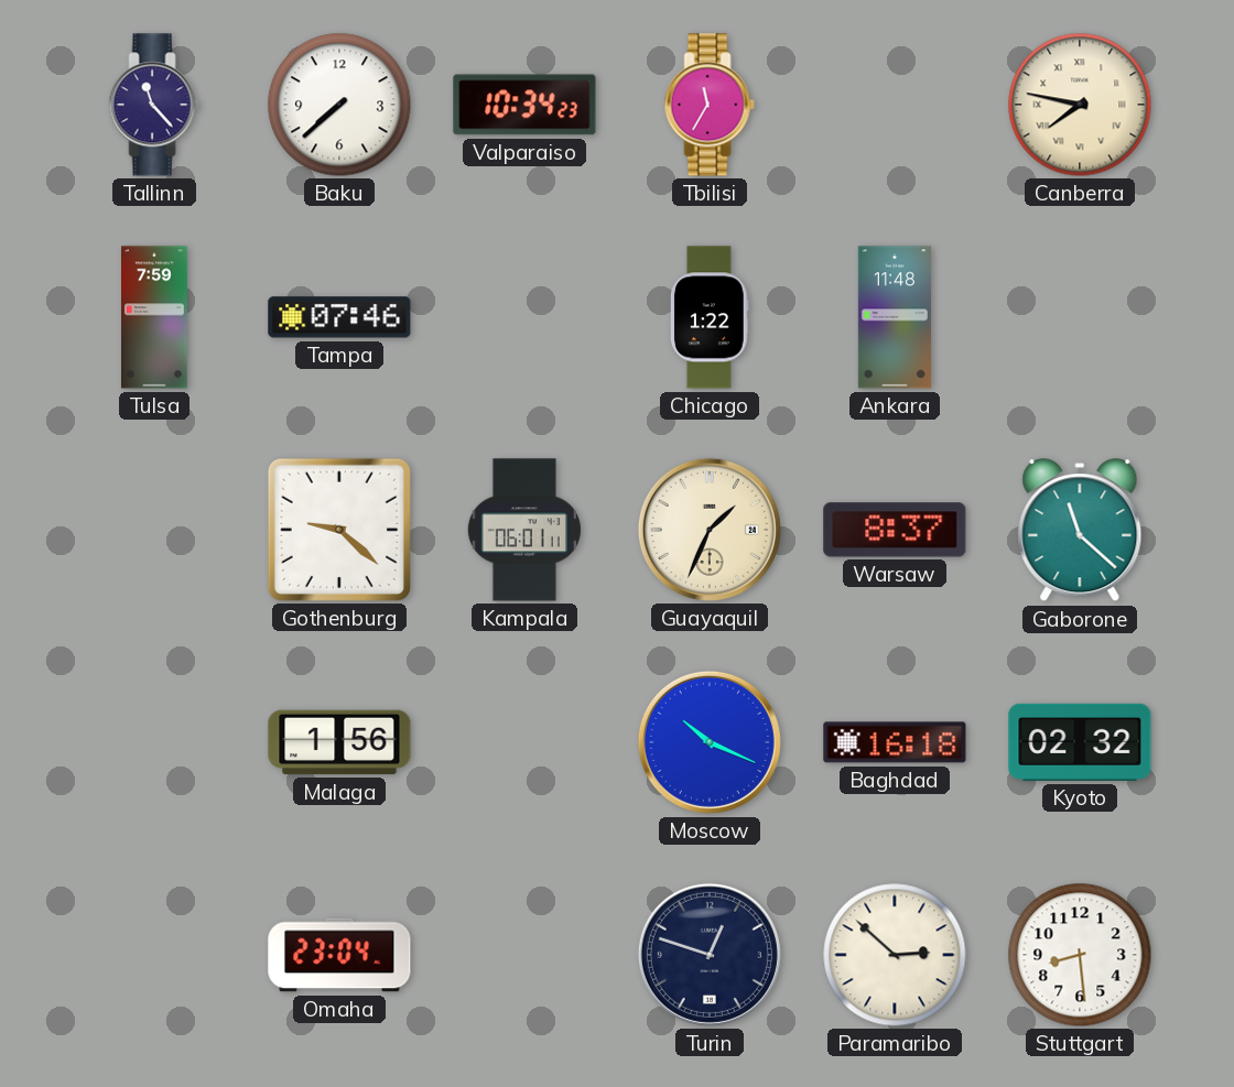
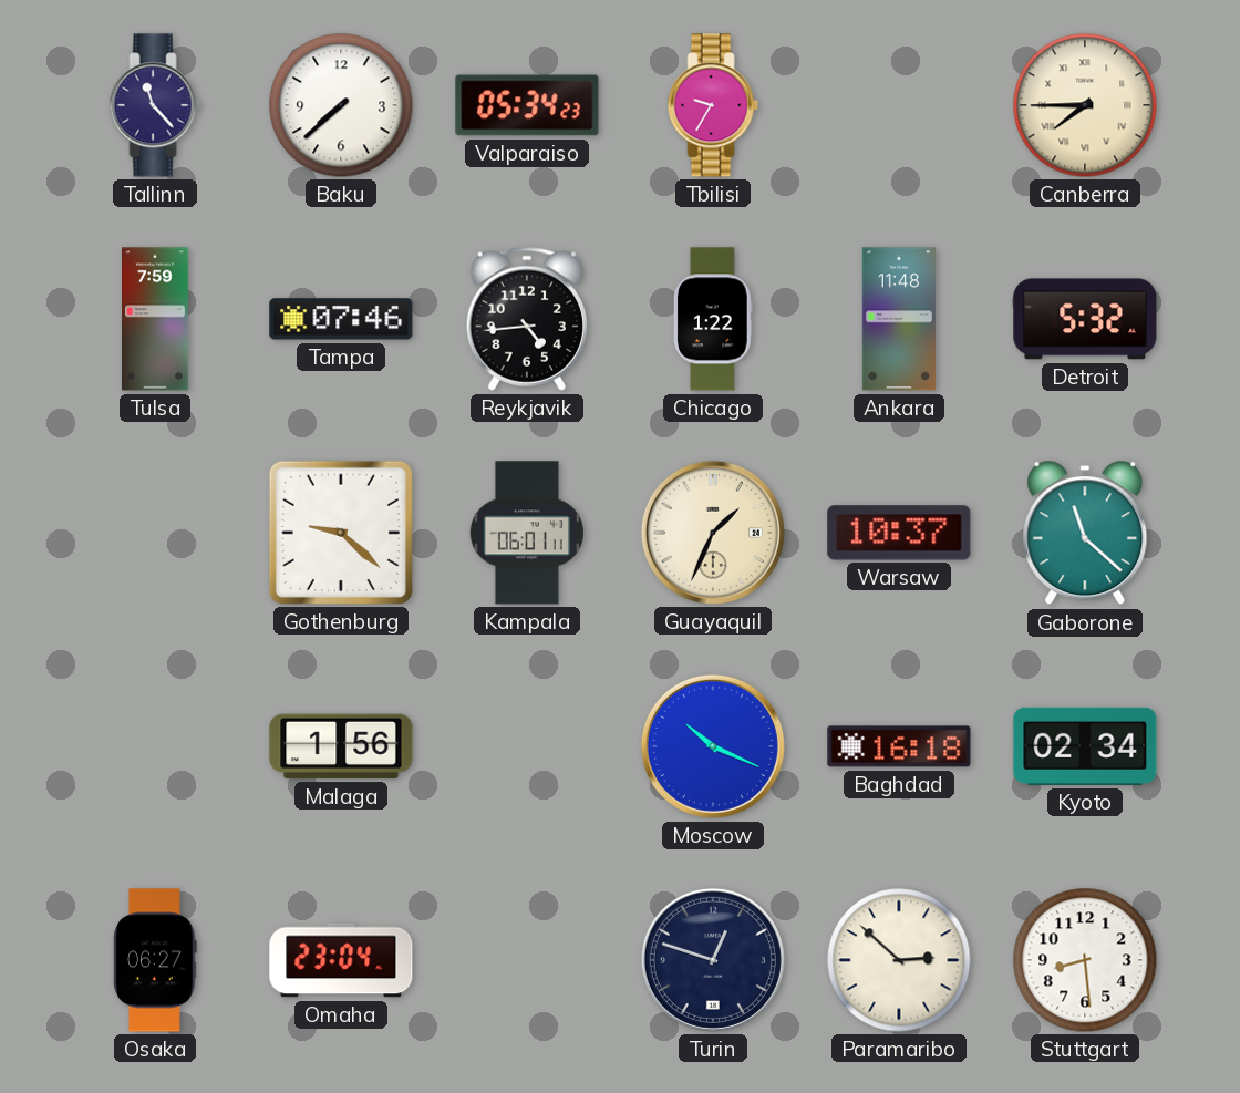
Valparaiso: 10:34 -> 05:34 (527, 105)
Tbilisi: 11:35 -> 9:35 (713, 105)
Canberra: 7:47 -> 7:45 (1085, 105)
Reykjavik: none -> 4:44 (526, 319)
Detroit: none -> 5:32 (1085, 319)
Warsaw: 8:37 -> 10:37 (899, 533)
Kyoto: 02:32 -> 02:34 (1085, 746)
Osaka: none -> 06:27 (155, 960)
